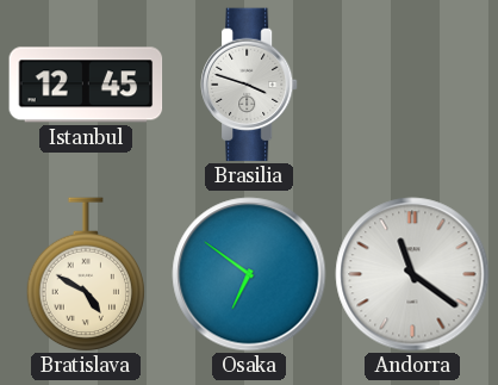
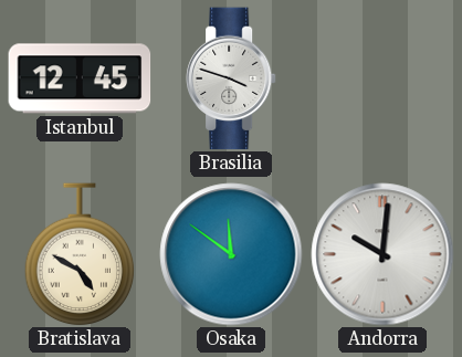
Osaka: 6:51 -> 11:51 (231, 254)
Andorra: 11:21 -> 10:01 (382, 254)
